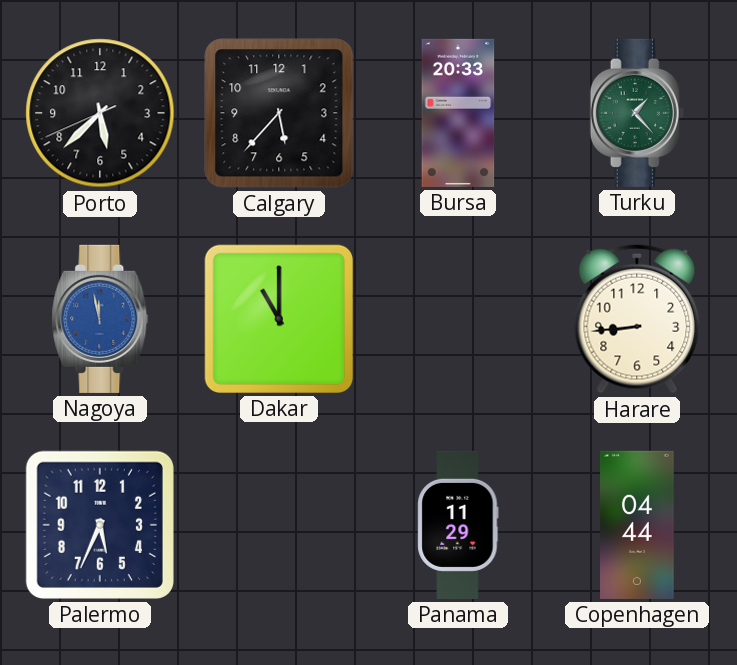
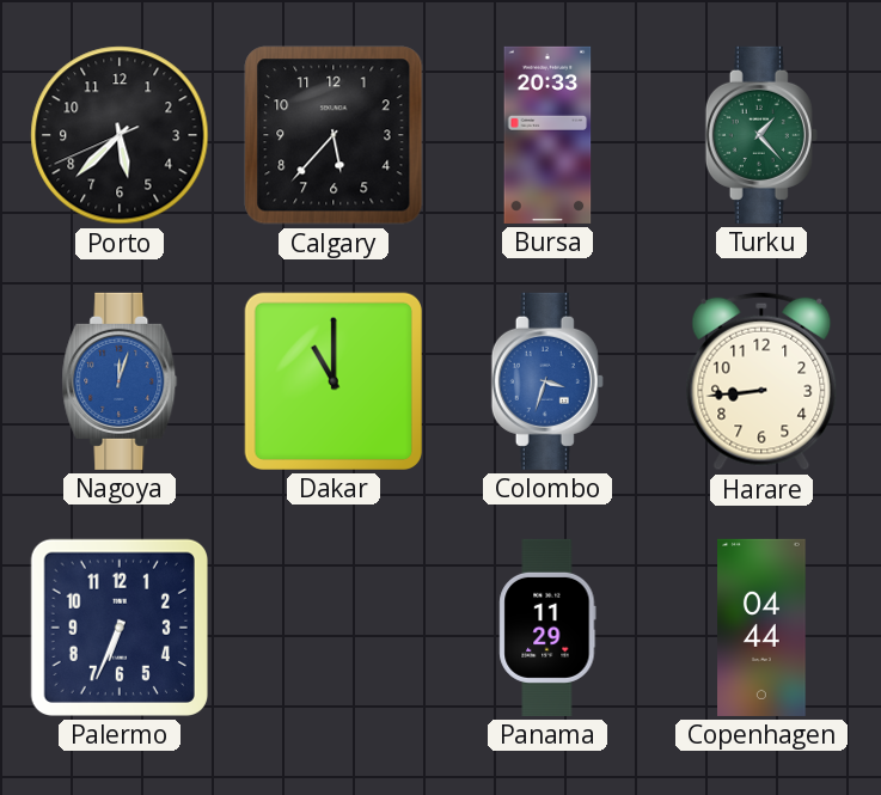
Nagoya: 11:58 -> 12:03 (120, 381)
Colombo: none -> 3:33 (547, 381)
Palermo: 5:34 -> 6:34 (120, 628)
